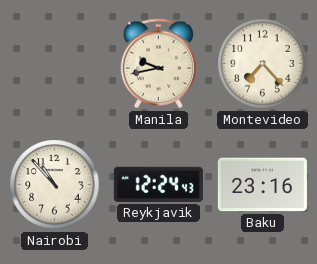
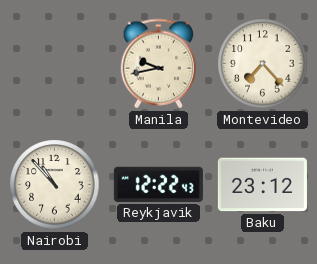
Reykjavik: 12:24 -> 12:22 (158, 184)
Baku: 23:16 -> 23:12 (262, 185)
